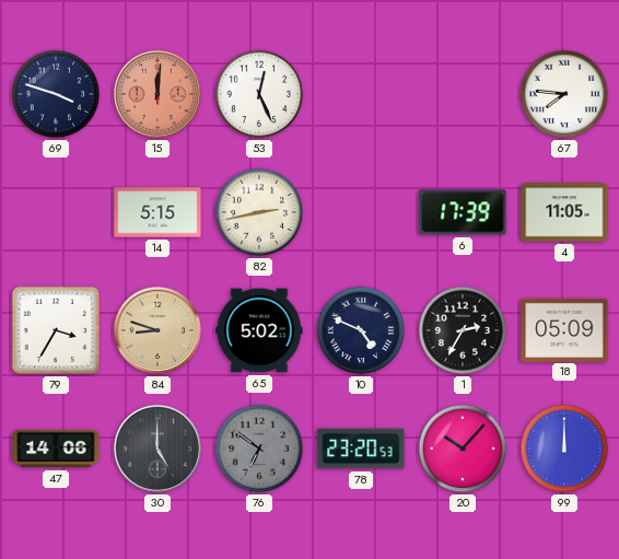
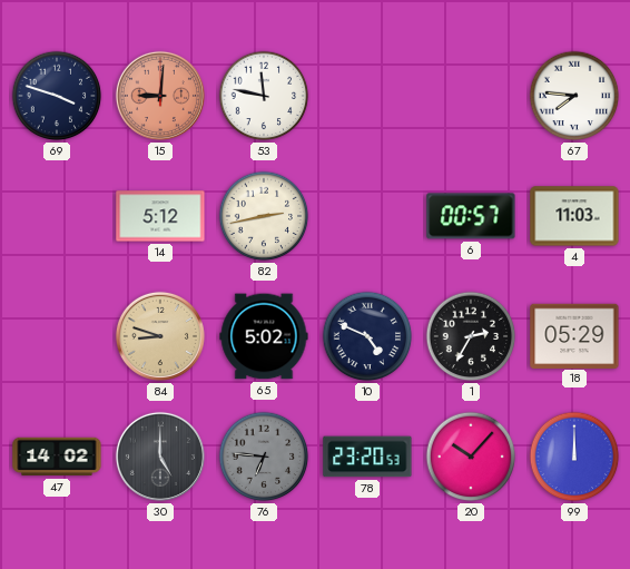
15: 12:01 -> 9:01 (160, 96)
53: 12:26 -> 11:47 (264, 96)
14: 5:15 -> 5:12 (160, 216)
6: 17:39 -> 00:57 (471, 216)
4: 11:05 -> 11:03 (574, 216)
79: 3:35 -> none (56, 330)
18: 05:09 -> 05:29 (574, 335)
47: 14:06 -> 14:02 (57, 457)
76: 6:51 -> 6:46 (264, 457)
